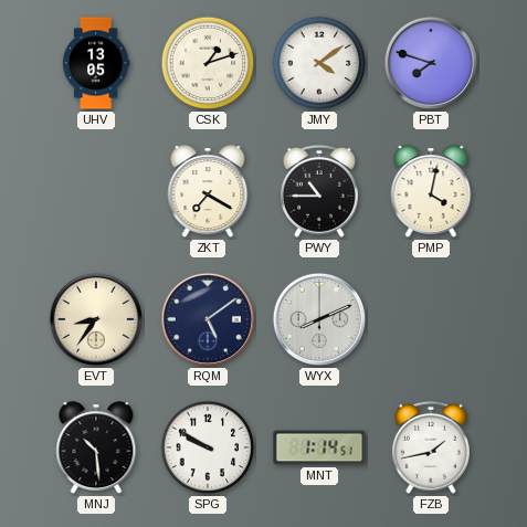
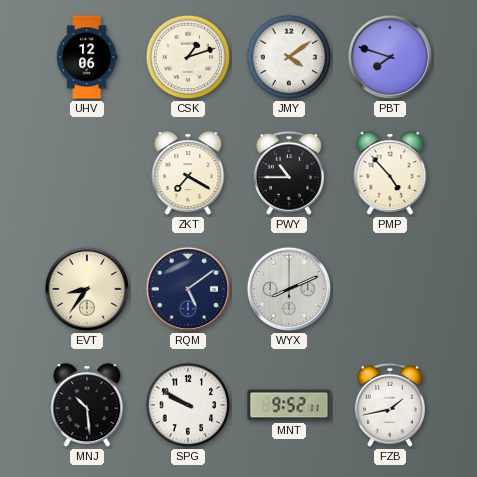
UHV: 13:05 -> 12:06 (87, 57)
PMP: 4:02 -> 4:53 (390, 174)
MNT: 1:14 -> 9:52 (289, 405)
